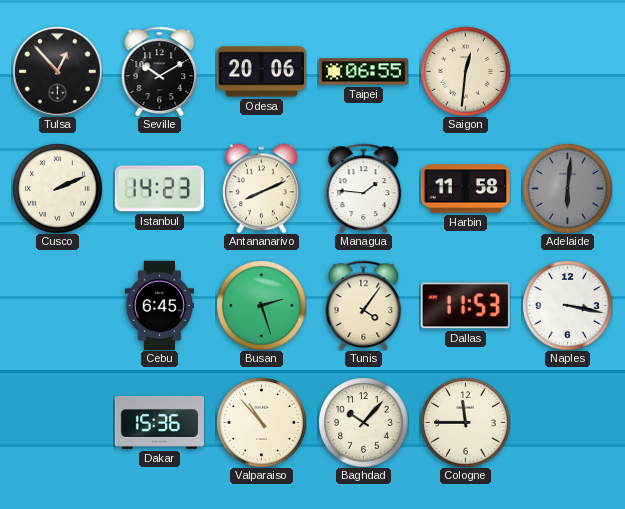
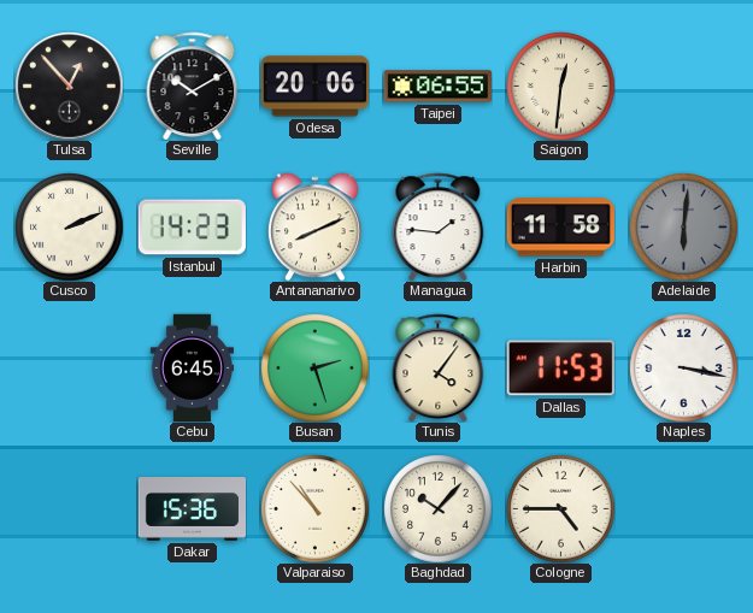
Cologne: 11:45 -> 4:45 (560, 508)
